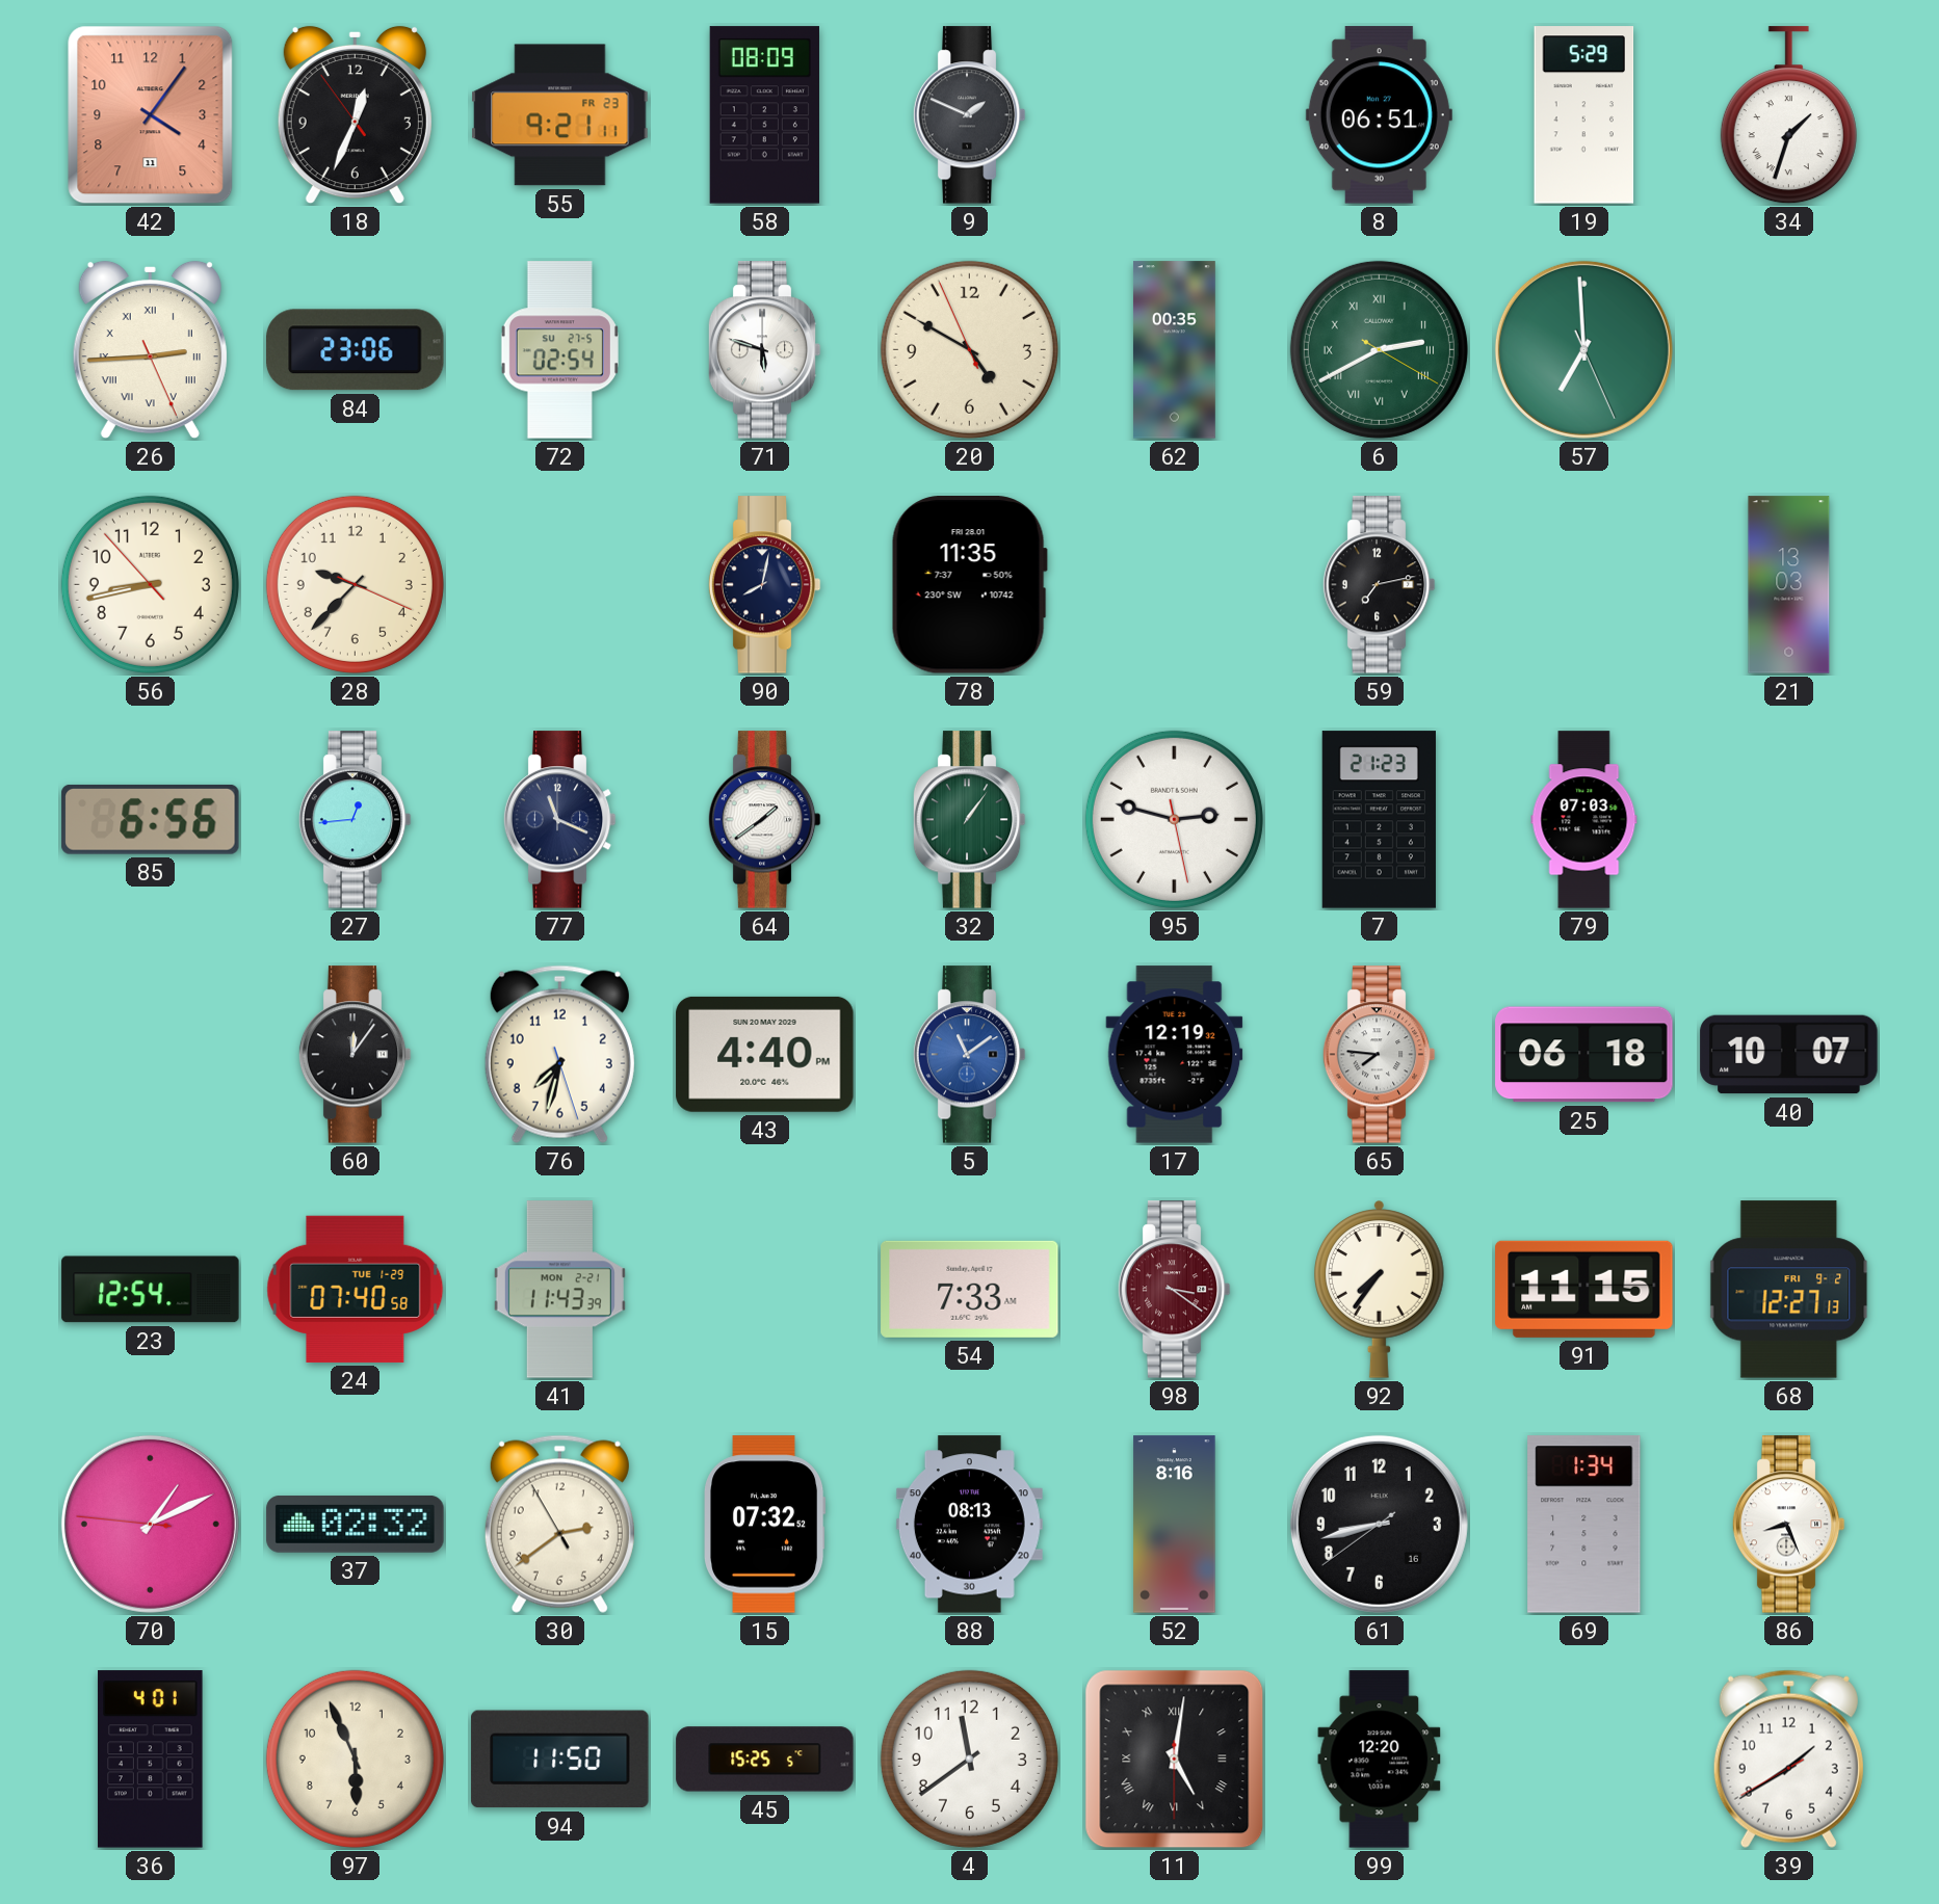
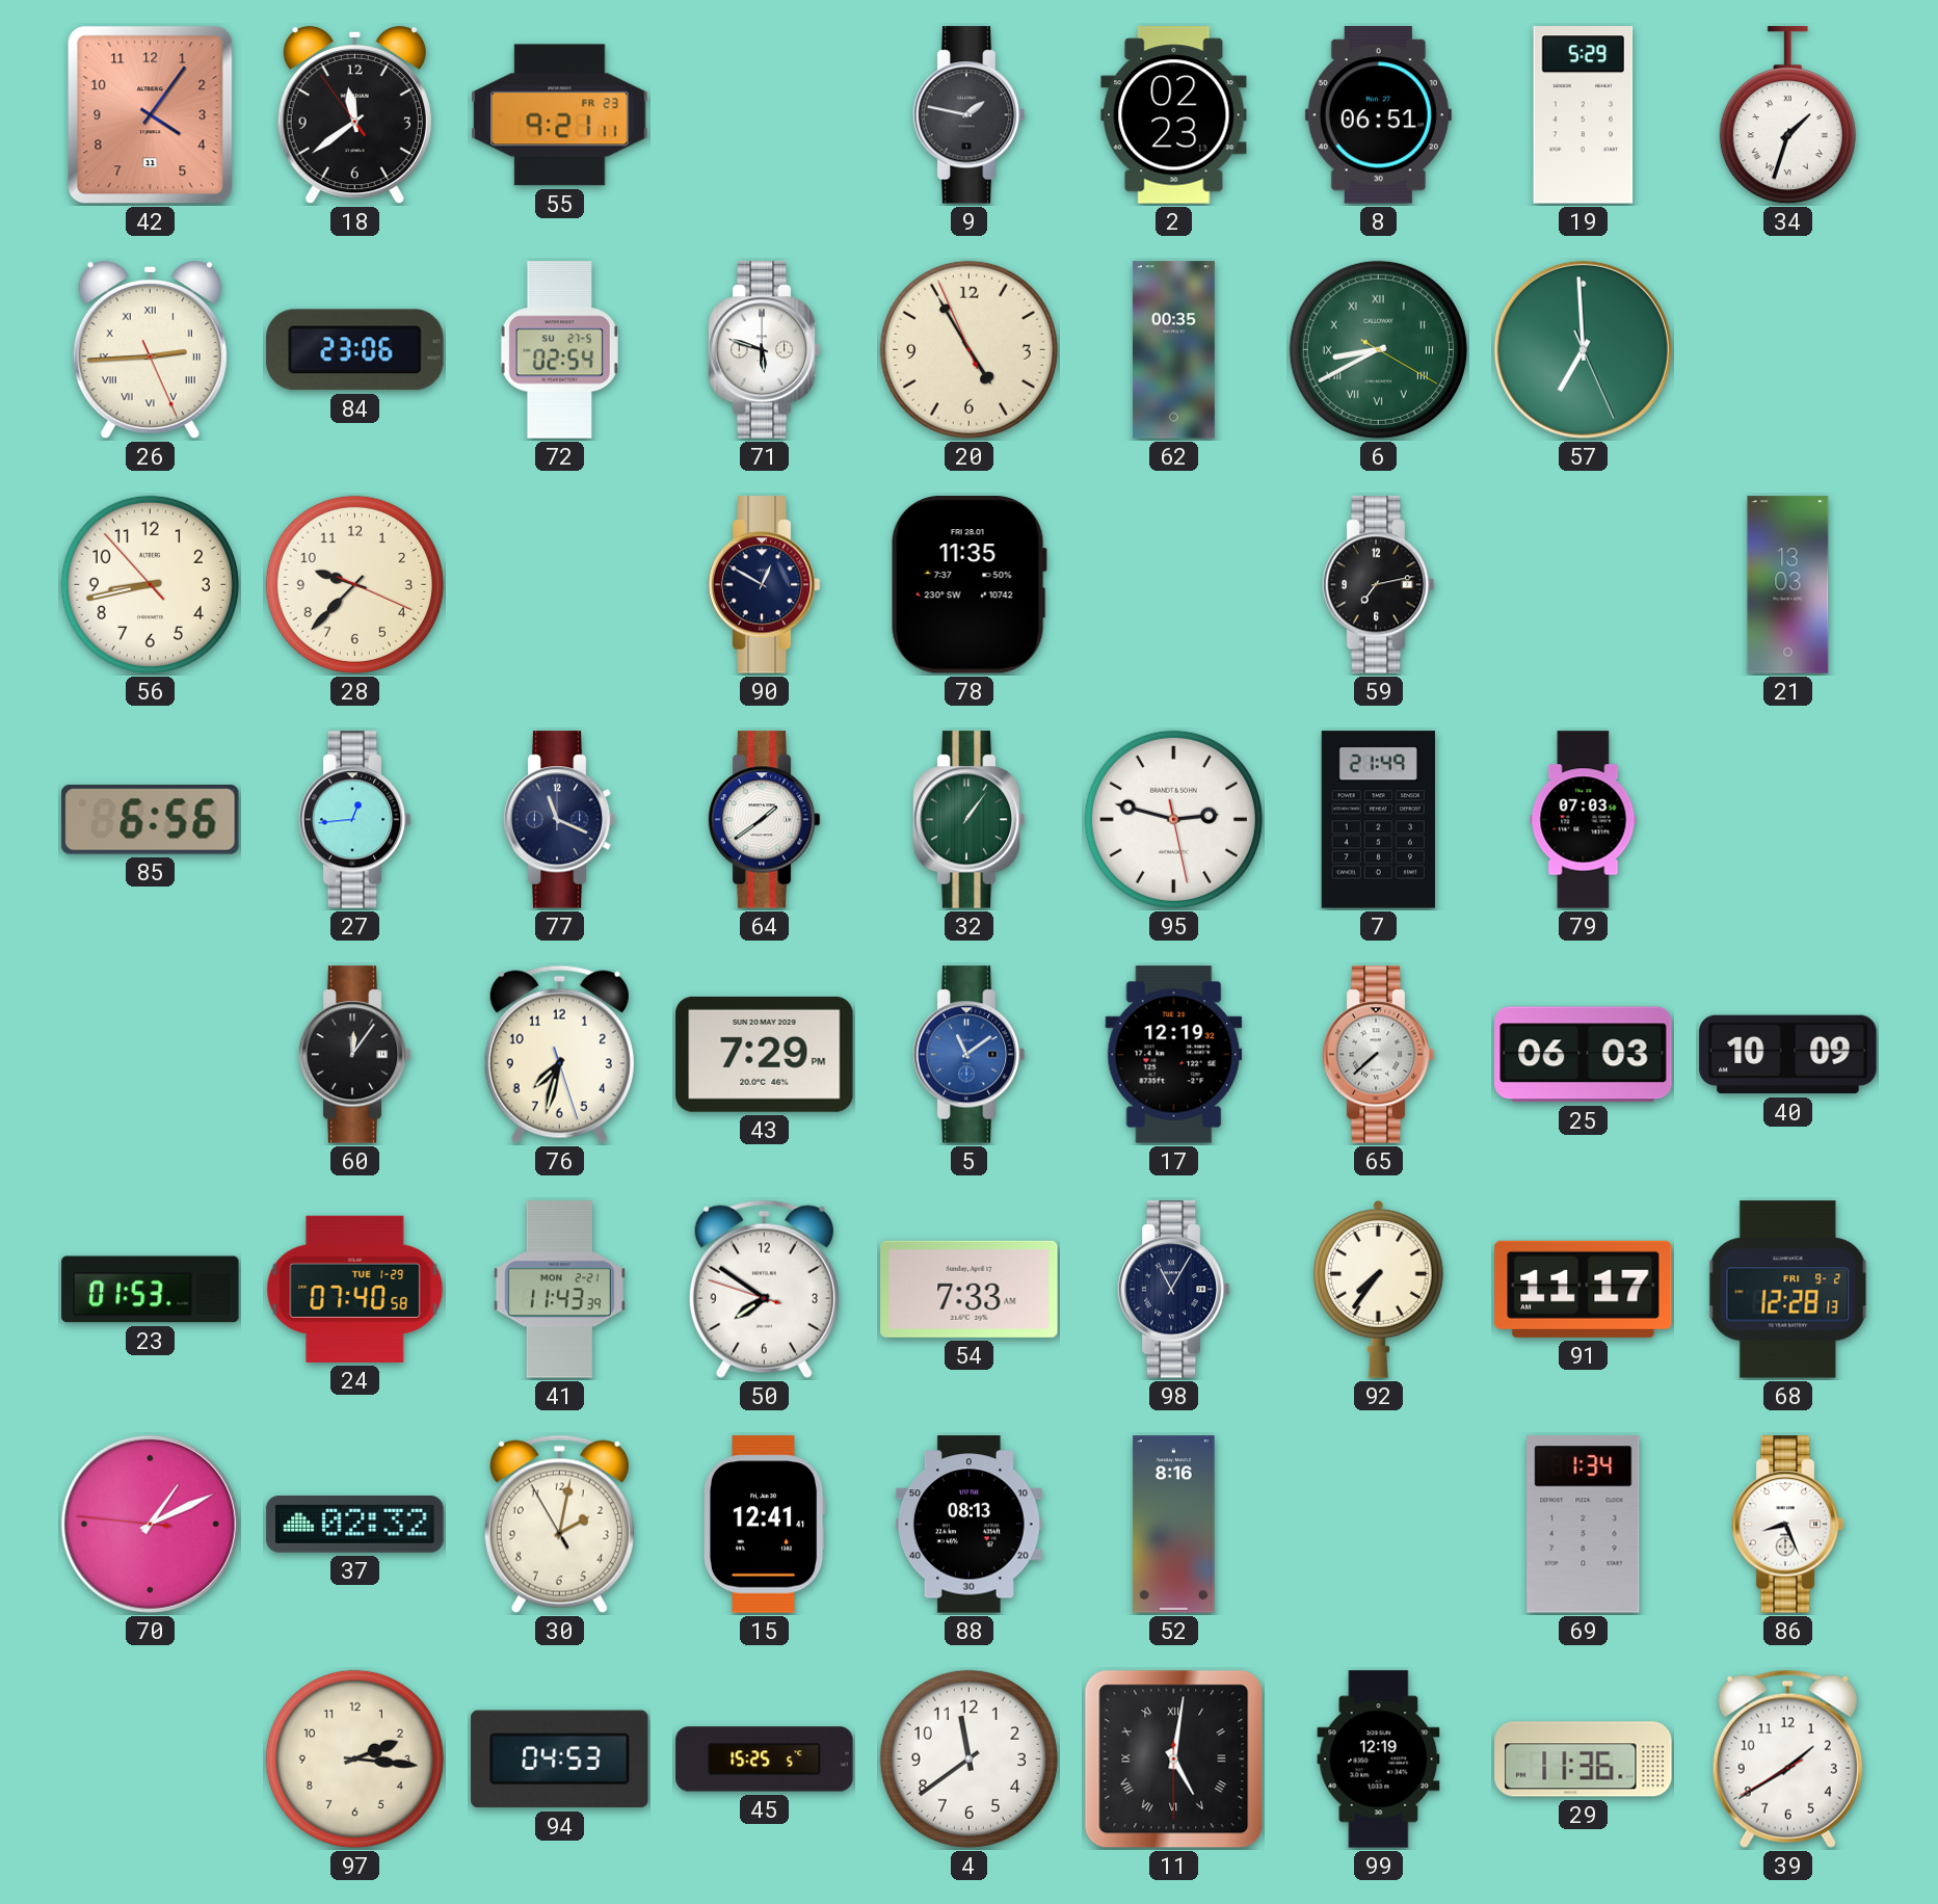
18: 12:33 -> 11:38 (354, 115)
58: 08:09 -> none (764, 115)
9: 1:49 -> 1:47 (968, 115)
2: none -> 02:23 (1174, 115)
20: 4:49 -> 4:54 (968, 349)
6: 2:40 -> 8:40 (1378, 349)
90: 8:02 -> 12:50 (764, 585)
7: 21:23 -> 21:49 (1378, 820)
43: 4:40 -> 7:29 (765, 1054)
65: 7:46 -> 7:38 (1378, 1055)
25: 06:18 -> 06:03 (1584, 1055)
40: 10:07 -> 10:09 (1788, 1055)
23: 12:54 -> 01:53 (151, 1290)
50: none -> 7:50 (764, 1289)
98: 3:21 -> 11:05 (1173, 1290)
98 dial: burgundy -> navy (1173, 1290)
91: 11:15 -> 11:17 (1584, 1289)
68: 12:27 -> 12:28 (1788, 1290)
30: 2:38 -> 2:01 (559, 1524)
15: 07:32 -> 12:41 (764, 1525)
61: 8:42 -> none (1379, 1524)
36: 4:01 -> none (151, 1760)
97: 5:56 -> 2:16 (354, 1758)
94: 11:50 -> 04:53 (560, 1760)
99: 12:20 -> 12:19 (1379, 1760)
29: none -> 11:36 (1584, 1760)
